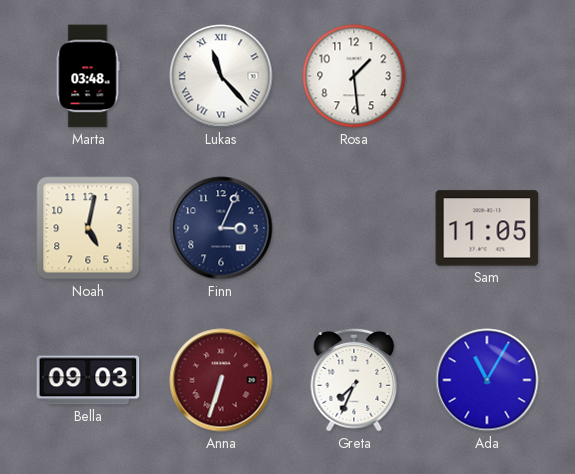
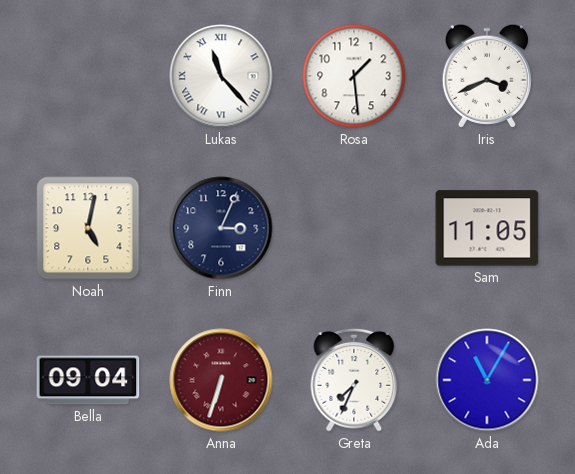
Marta: 03:48 -> none (88, 76)
Iris: none -> 3:41 (487, 76)
Bella: 09:03 -> 09:04 (88, 380)
